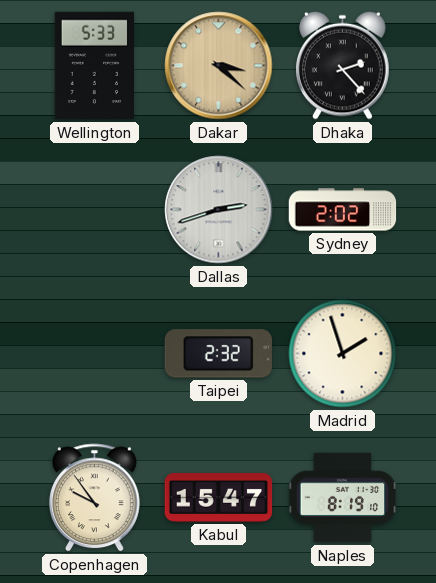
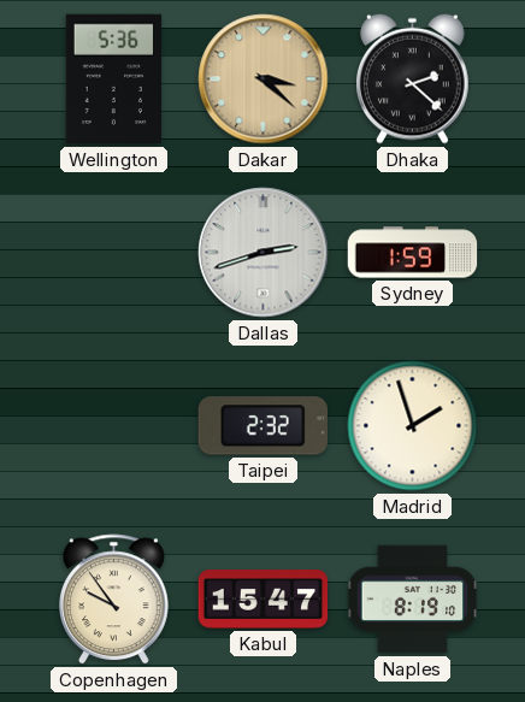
Wellington: 5:33 -> 5:36 (113, 79)
Dhaka: 2:23 -> 2:22 (413, 78)
Sydney: 2:02 -> 1:59 (413, 253)
